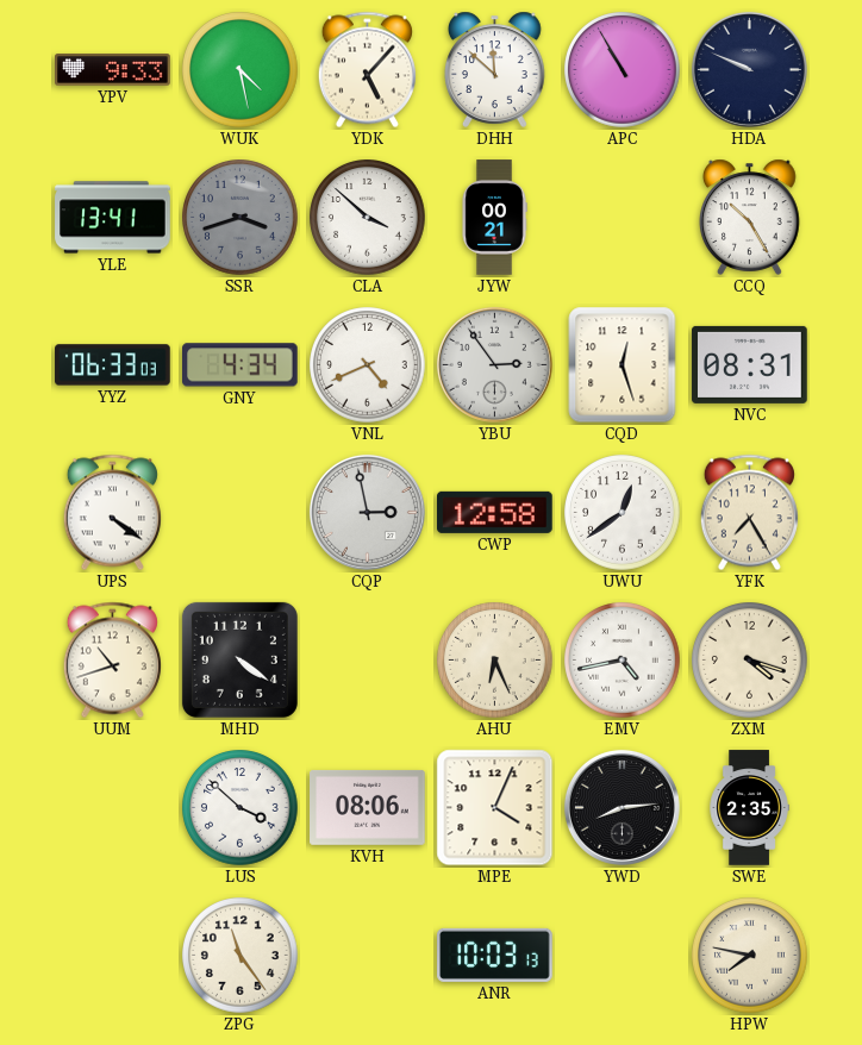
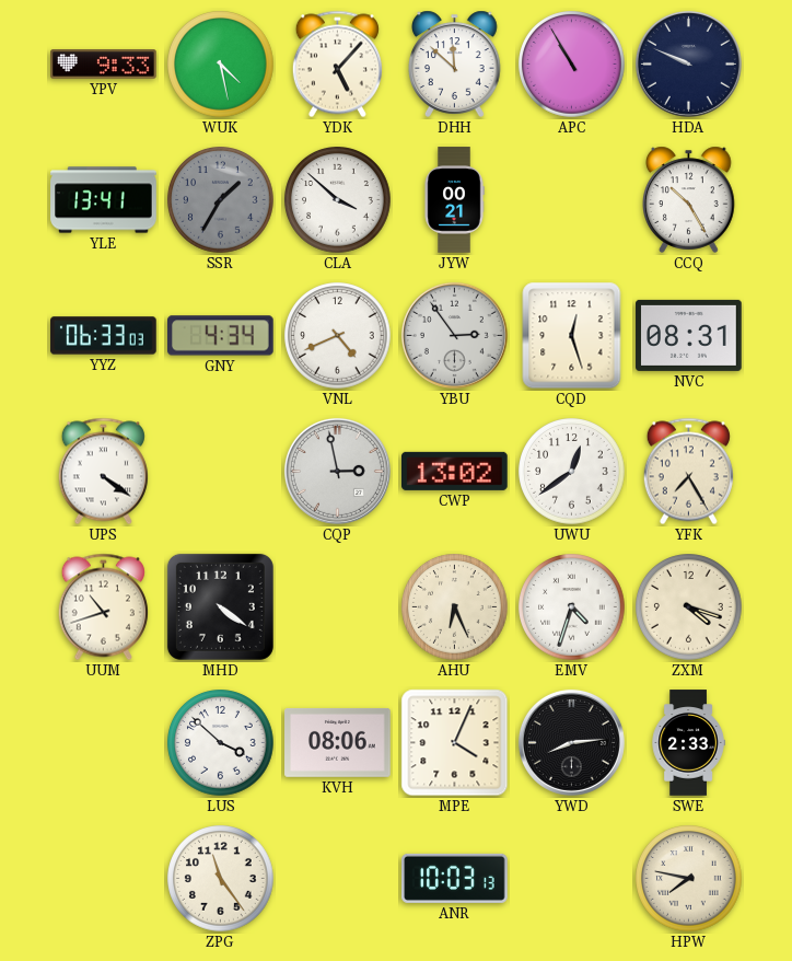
SSR: 3:42 -> 1:35 (221, 200)
CWP: 12:58 -> 13:02 (455, 471)
EMV: 4:43 -> 4:33 (572, 607)
SWE: 2:35 -> 2:33 (688, 743)
